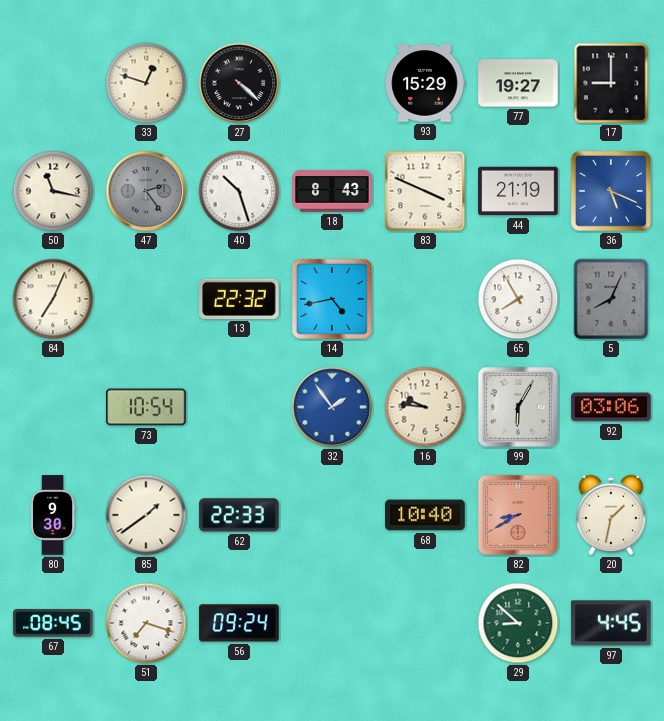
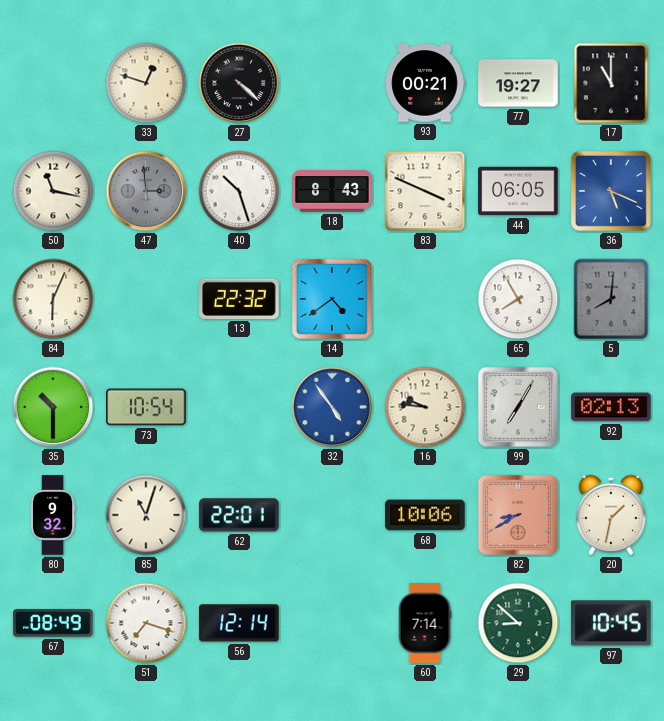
93: 15:29 -> 00:21 (425, 83)
17: 9:00 -> 11:00 (611, 83)
47: 2:24 -> 2:59 (146, 191)
44: 21:19 -> 06:05 (518, 191)
84: 7:04 -> 6:04 (53, 299)
14: 4:43 -> 4:39 (332, 299)
5: 8:04 -> 8:01 (611, 299)
35: none -> 10:30 (53, 407)
32: 1:54 -> 4:54 (332, 407)
99: 6:05 -> 7:05 (518, 407)
92: 03:06 -> 02:13 (611, 407)
80: 9:30 -> 9:32 (53, 515)
85: 1:39 -> 11:03 (146, 515)
62: 22:33 -> 22:01 (239, 515)
68: 10:40 -> 10:06 (425, 515)
67: 08:45 -> 08:49 (53, 623)
56: 09:24 -> 12:14 (239, 623)
60: none -> 7:14 (425, 623)
97: 4:45 -> 10:45 (611, 623)
